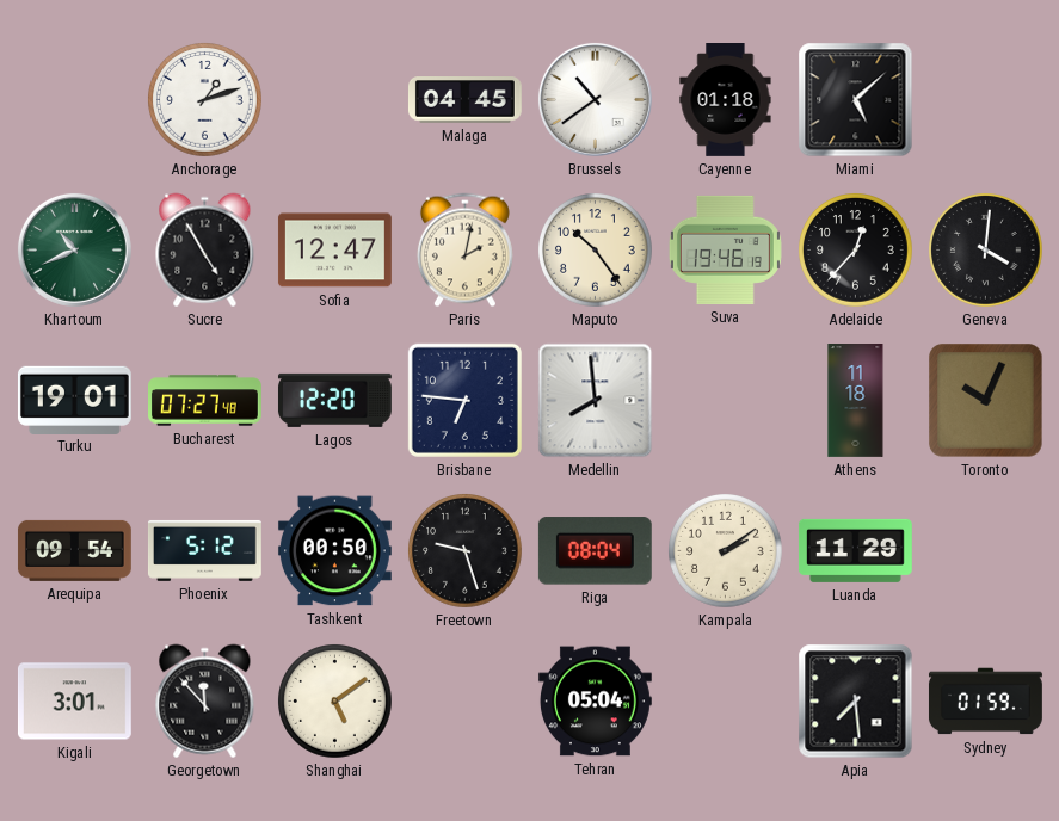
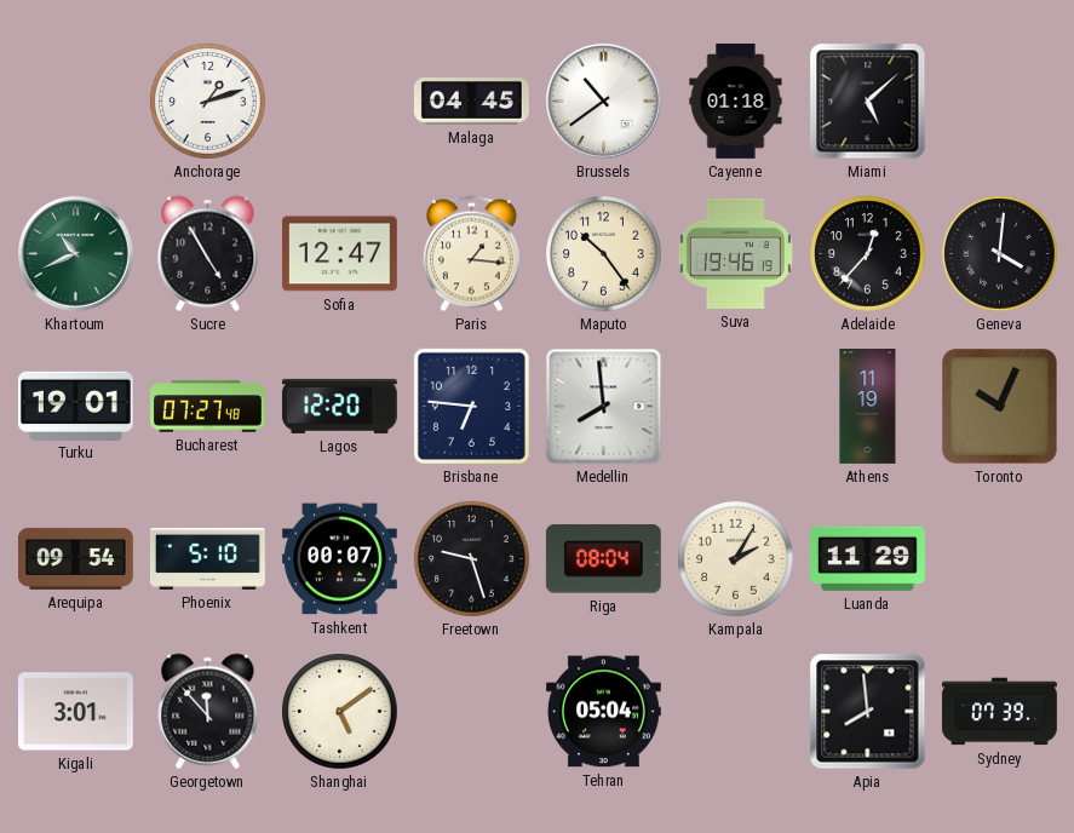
Paris: 2:02 -> 1:16 (471, 254)
Athens: 11:18 -> 11:19 (868, 407)
Phoenix: 5:12 -> 5:10 (207, 558)
Tashkent: 00:50 -> 00:07 (339, 559)
Kampala: 2:09 -> 2:05 (736, 559)
Apia: 7:29 -> 7:59 (868, 712)
Sydney: 01:59 -> 07:39 (999, 712)
